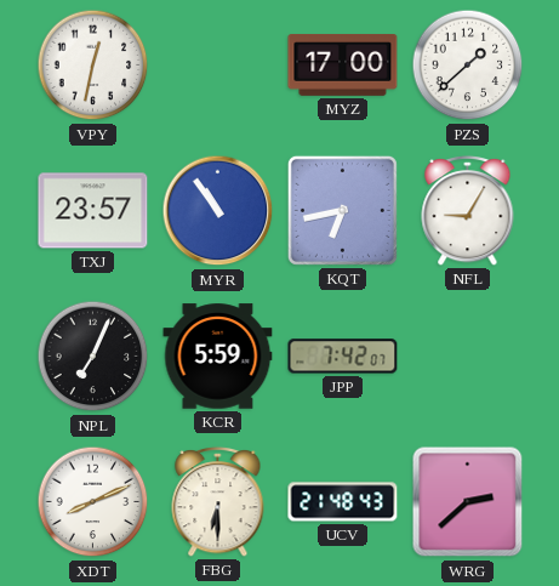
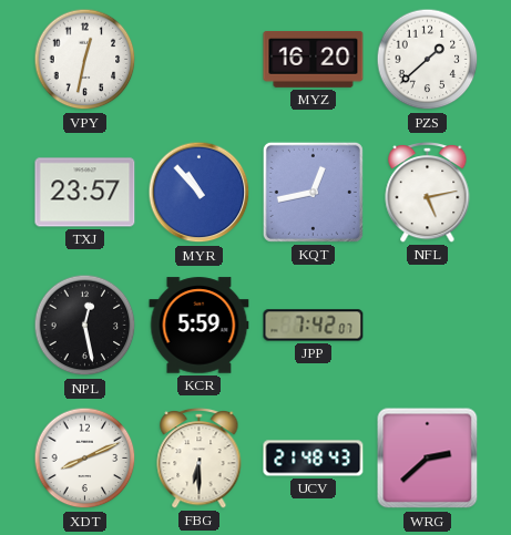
MYZ: 17:00 -> 16:20 (314, 60)
MYR: 10:54 -> 10:53 (200, 193)
KQT: 6:43 -> 12:43 (313, 192)
NFL: 9:05 -> 5:13 (428, 192)
NPL: 7:04 -> 12:28 (85, 326)
